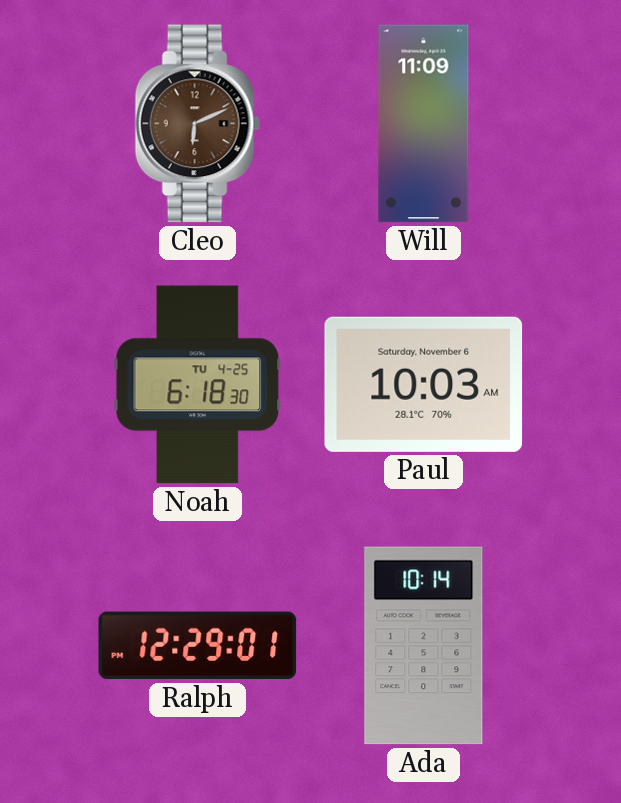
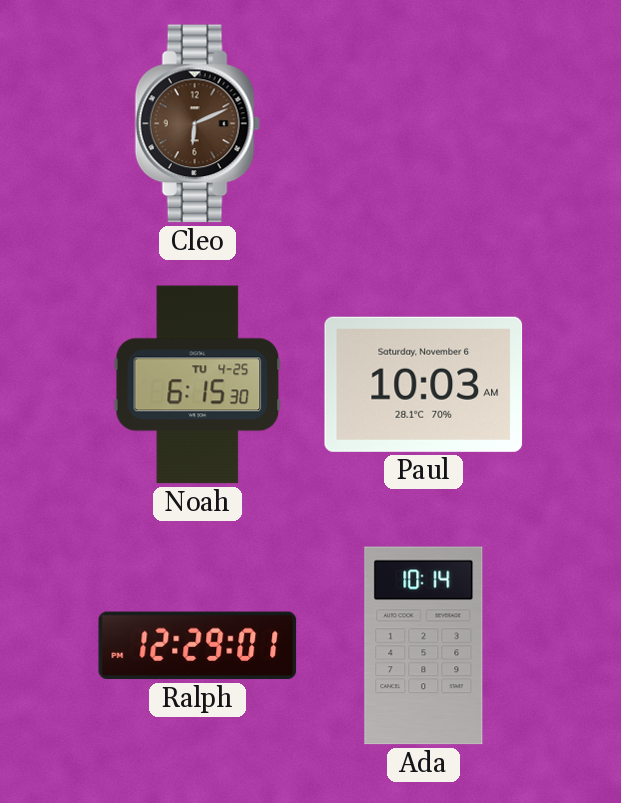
Will: 11:09 -> none (424, 124)
Noah: 6:18 -> 6:15 (198, 385)
